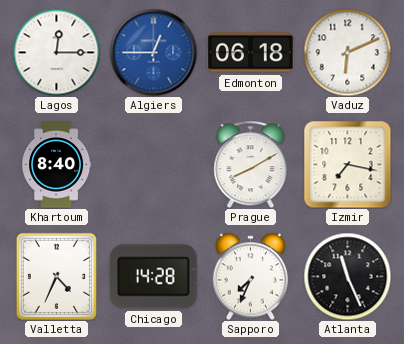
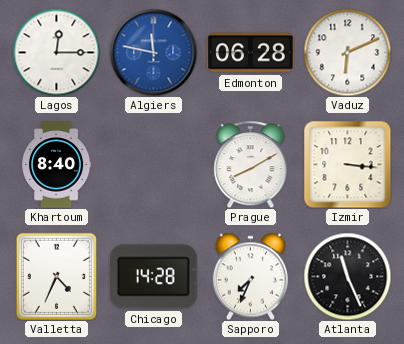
Algiers: 12:45 -> 11:47 (153, 52)
Edmonton: 06:18 -> 06:28 (251, 53)
Izmir: 7:17 -> 3:16 (347, 164)
